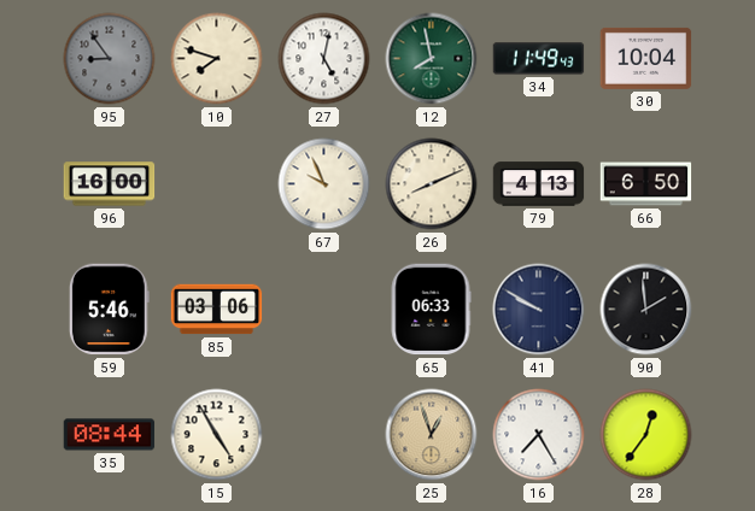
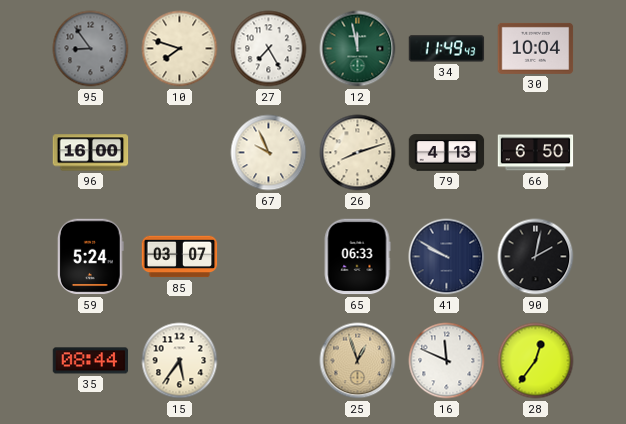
27: 5:02 -> 7:25 (269, 49)
12: 7:58 -> 11:58 (358, 49)
26: 8:11 -> 8:12 (358, 153)
59: 5:46 -> 5:24 (90, 257)
85: 03:06 -> 03:07 (180, 257)
90: 1:59 -> 2:02 (536, 257)
15: 4:55 -> 5:36 (180, 361)
16: 7:25 -> 11:49 (447, 361)
